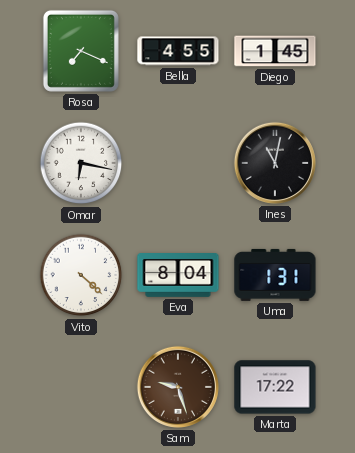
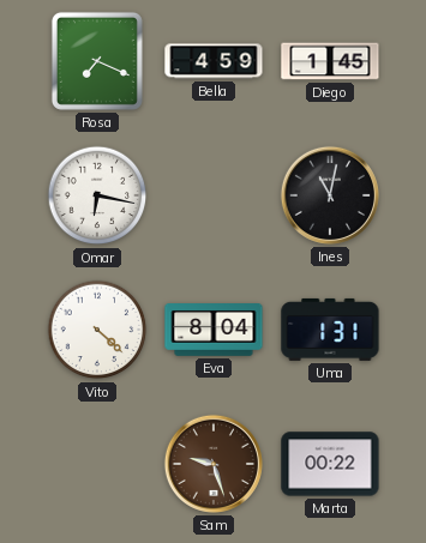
Bella: 4:55 -> 4:59 (214, 61)
Marta: 17:22 -> 00:22 (330, 464)
